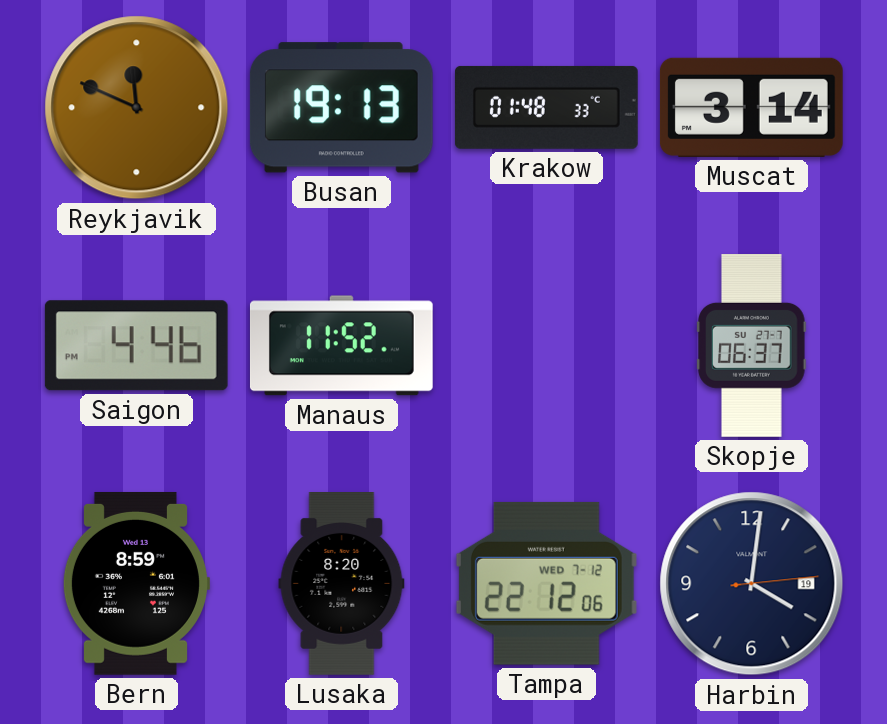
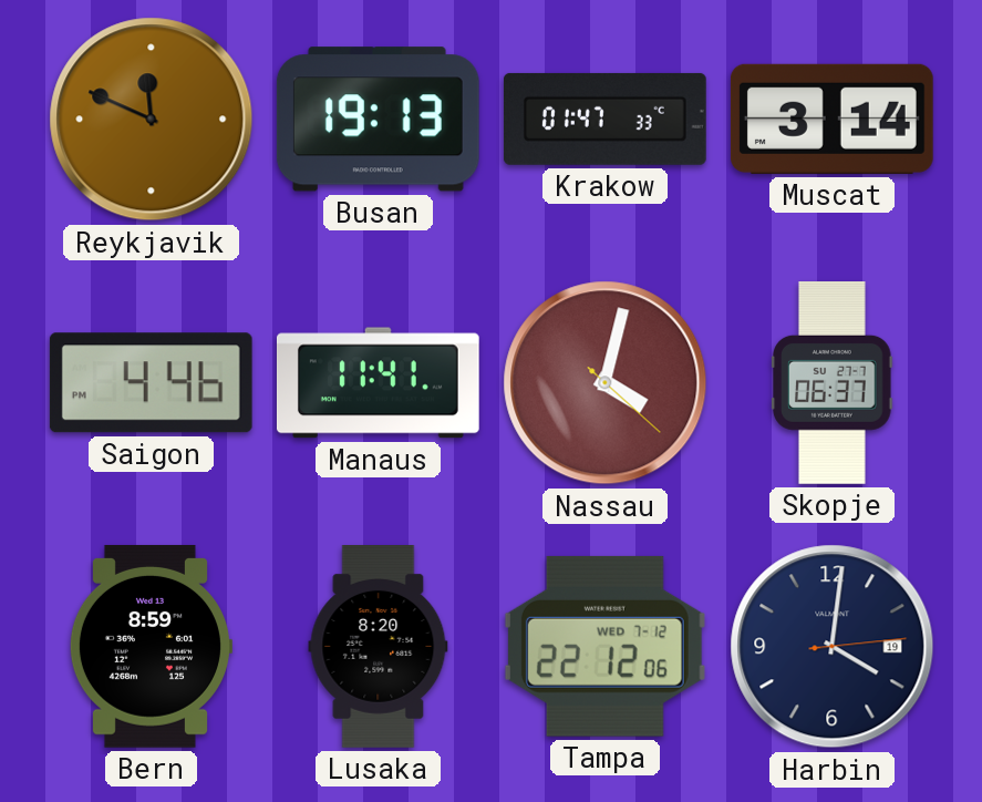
Krakow: 01:48 -> 01:47 (604, 119)
Manaus: 11:52 -> 11:41 (378, 383)
Nassau: none -> 4:02 (606, 383)
